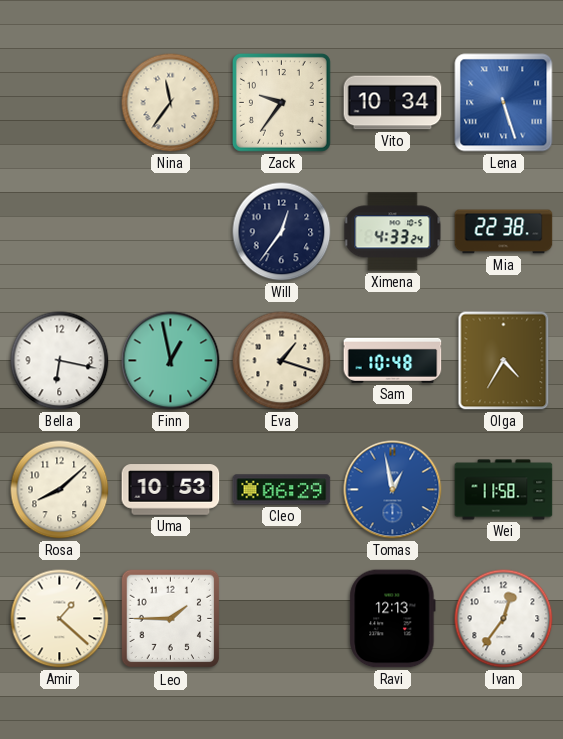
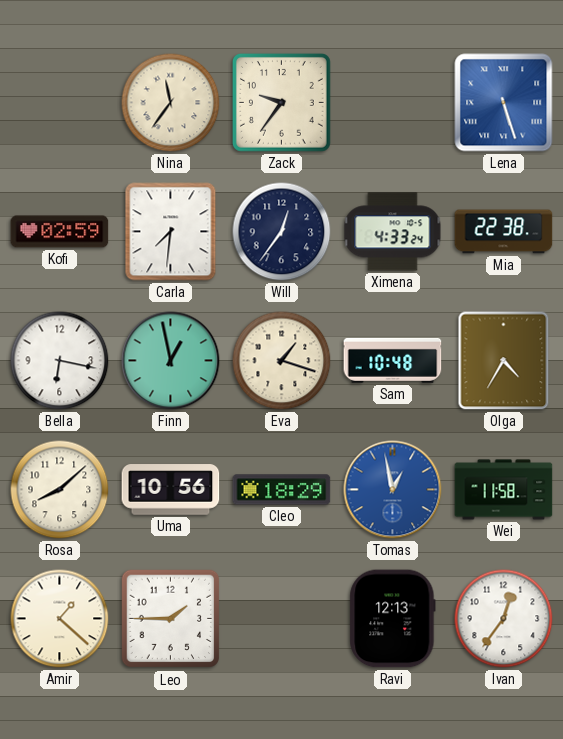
Vito: 10:34 -> none (393, 103)
Kofi: none -> 02:59 (60, 232)
Carla: none -> 7:31 (171, 232)
Uma: 10:53 -> 10:56 (171, 490)
Cleo: 06:29 -> 18:29 (282, 490)
